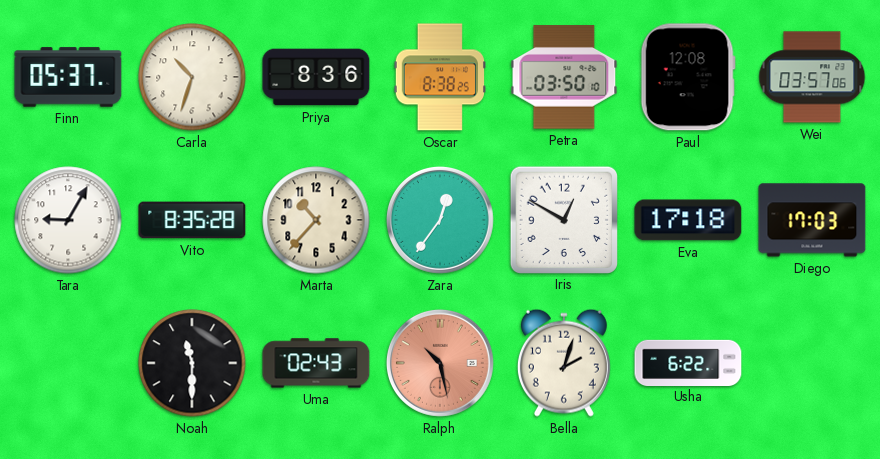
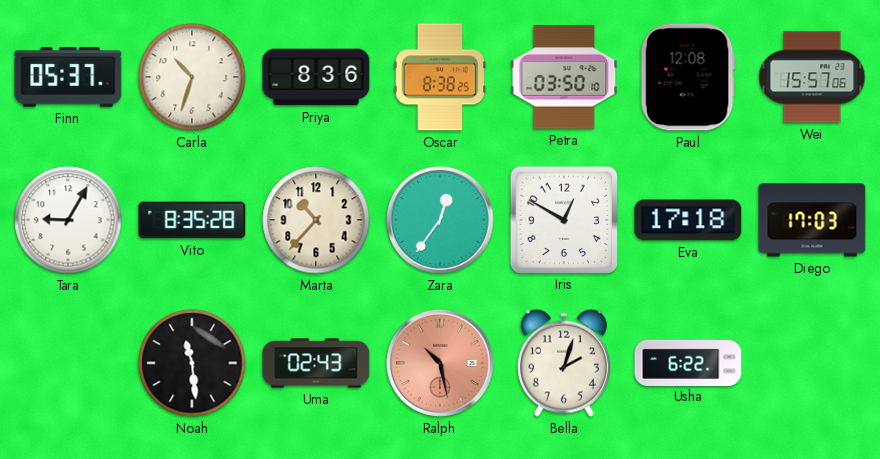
Wei: 03:57 -> 15:57 (812, 77)
Noah: 11:30 -> 11:29 (192, 363)
